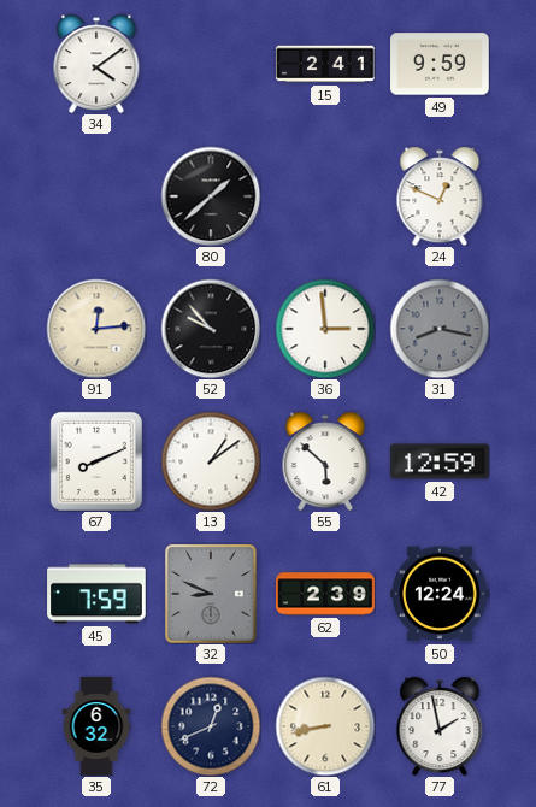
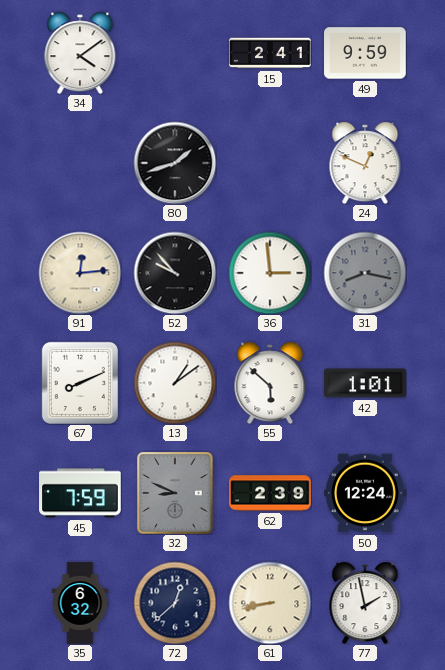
80: 1:38 -> 1:42 (175, 163)
42: 12:59 -> 1:01 (365, 383)
72: 12:41 -> 12:38 (175, 603)
